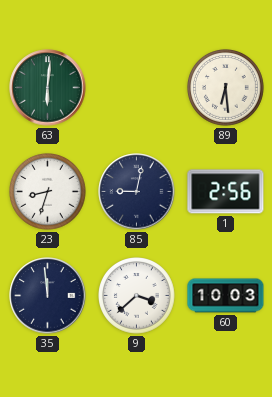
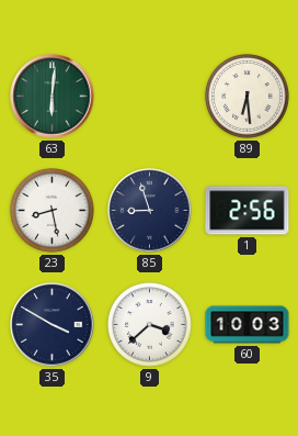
23: 8:33 -> 8:28 (53, 211)
85: 9:02 -> 8:57 (150, 211)
35: 11:59 -> 3:50 (53, 325)
